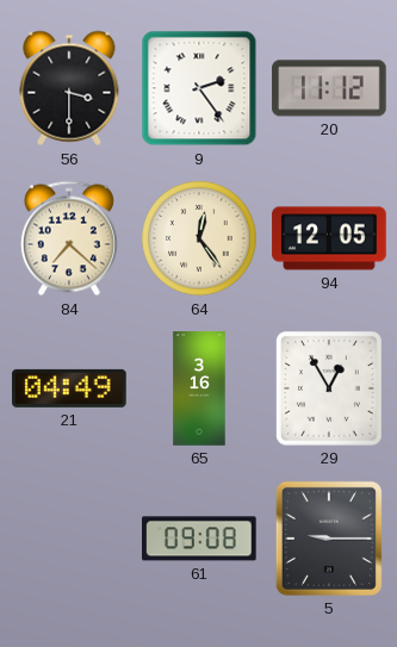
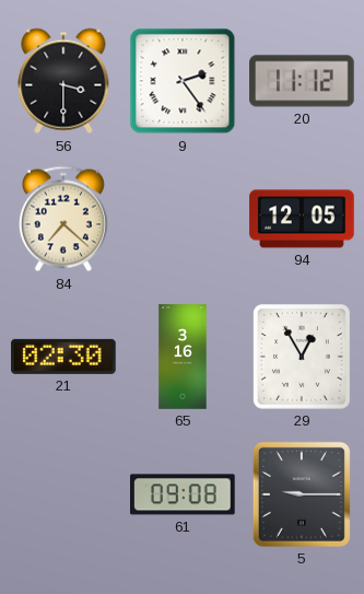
64: 12:24 -> none (199, 238)
21: 04:49 -> 02:30 (63, 357)
